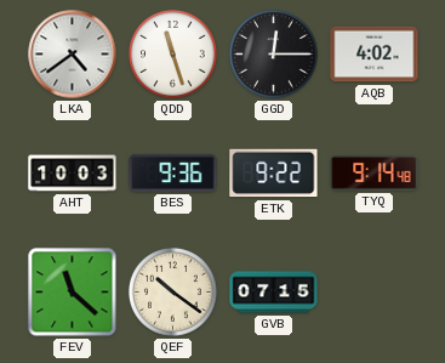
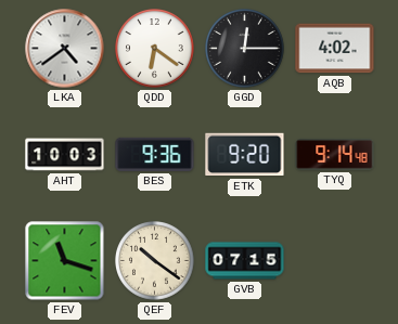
QDD: 11:27 -> 6:21 (155, 49)
ETK: 9:22 -> 9:20 (245, 155)
FEV: 11:22 -> 11:18 (65, 261)
